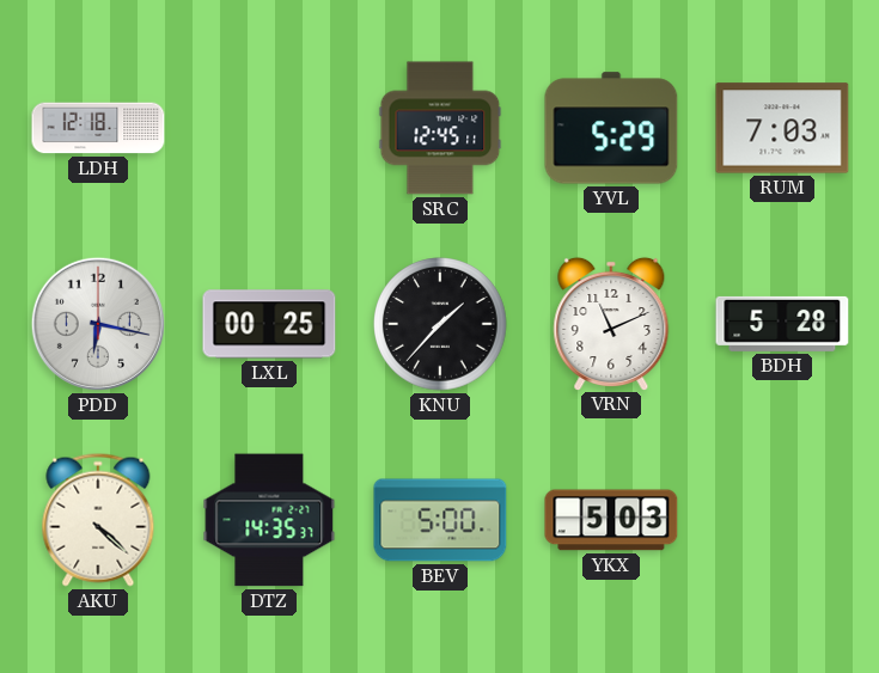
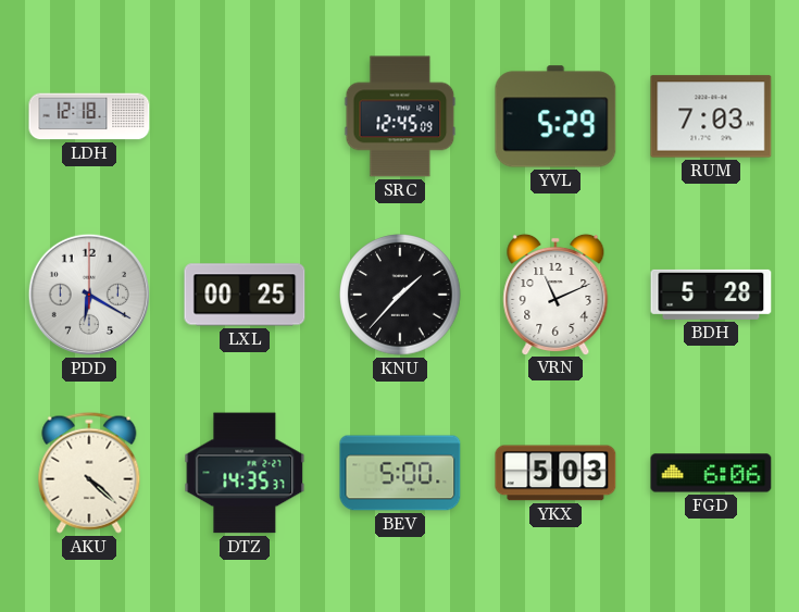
SRC: 12:45:11 -> 12:45:09 (400, 116)
PDD: 6:17 -> 6:20 (89, 295)
FGD: none -> 6:06 (711, 473)
